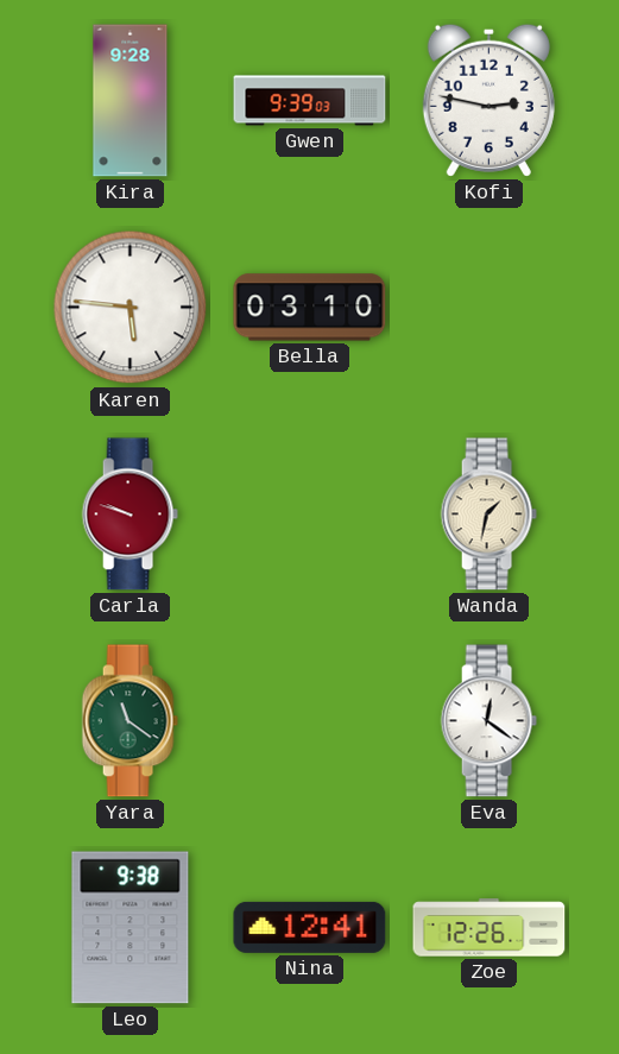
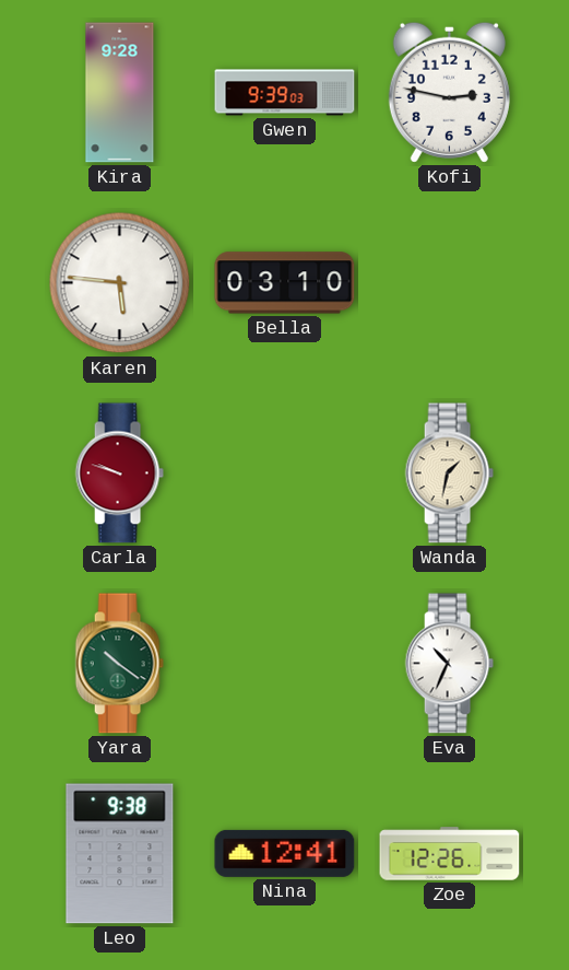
Yara: 11:21 -> 10:21 (119, 664)
Eva: 12:21 -> 10:34 (449, 664)
